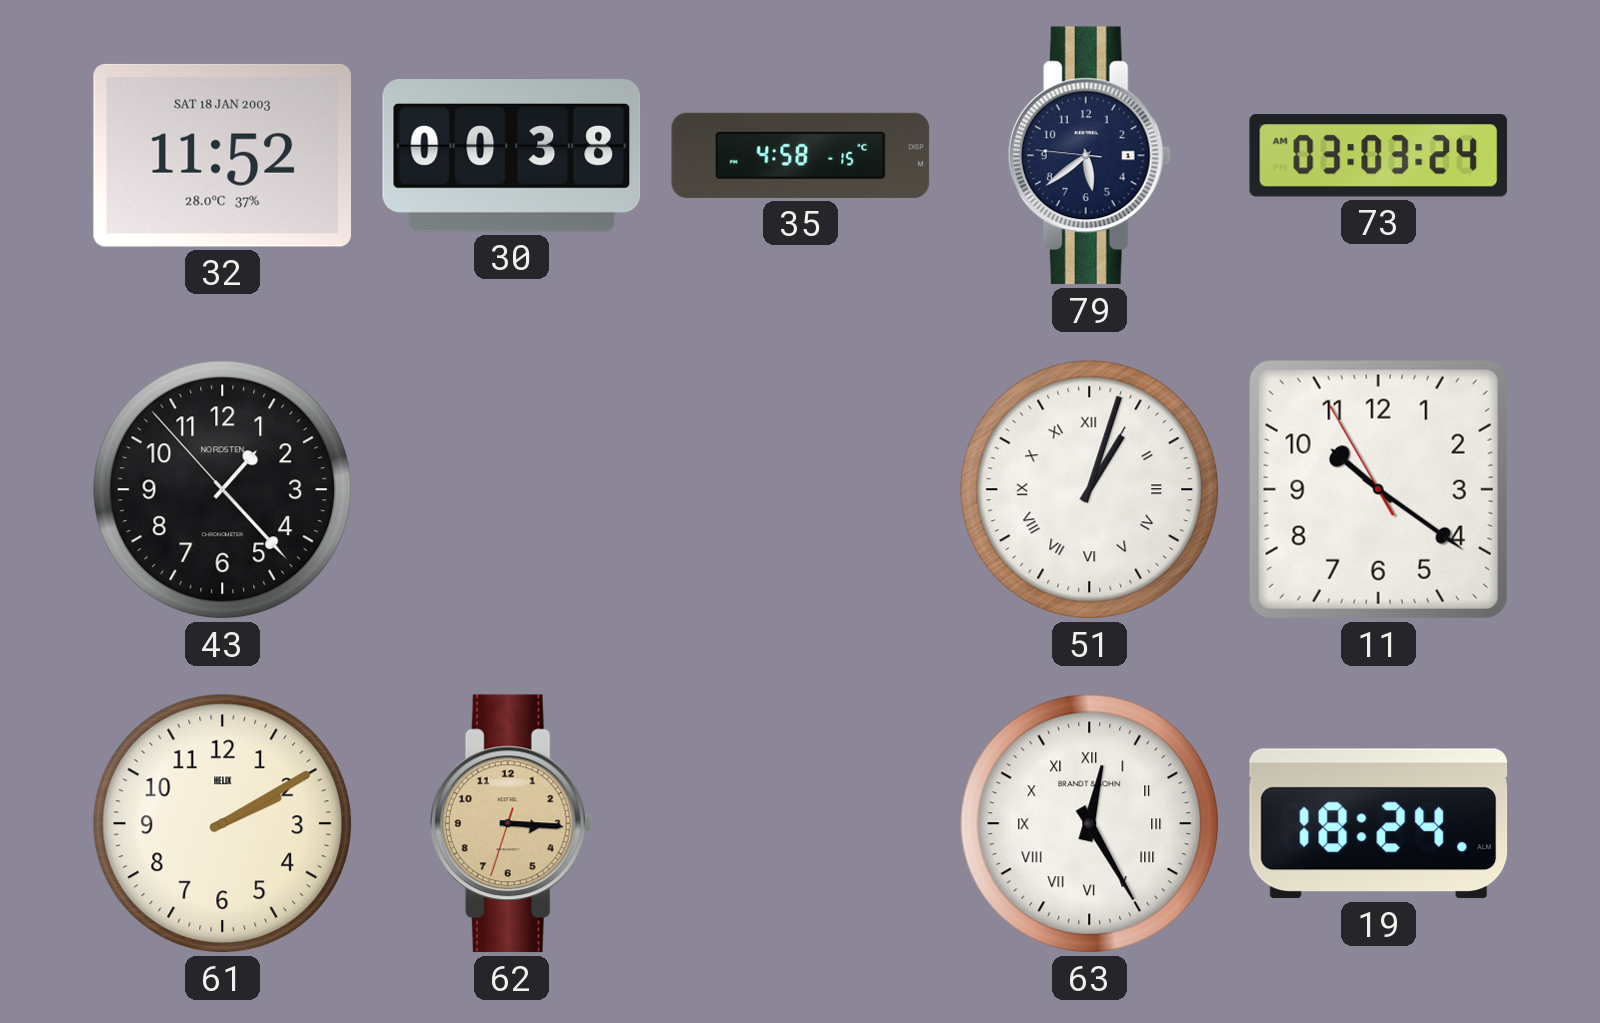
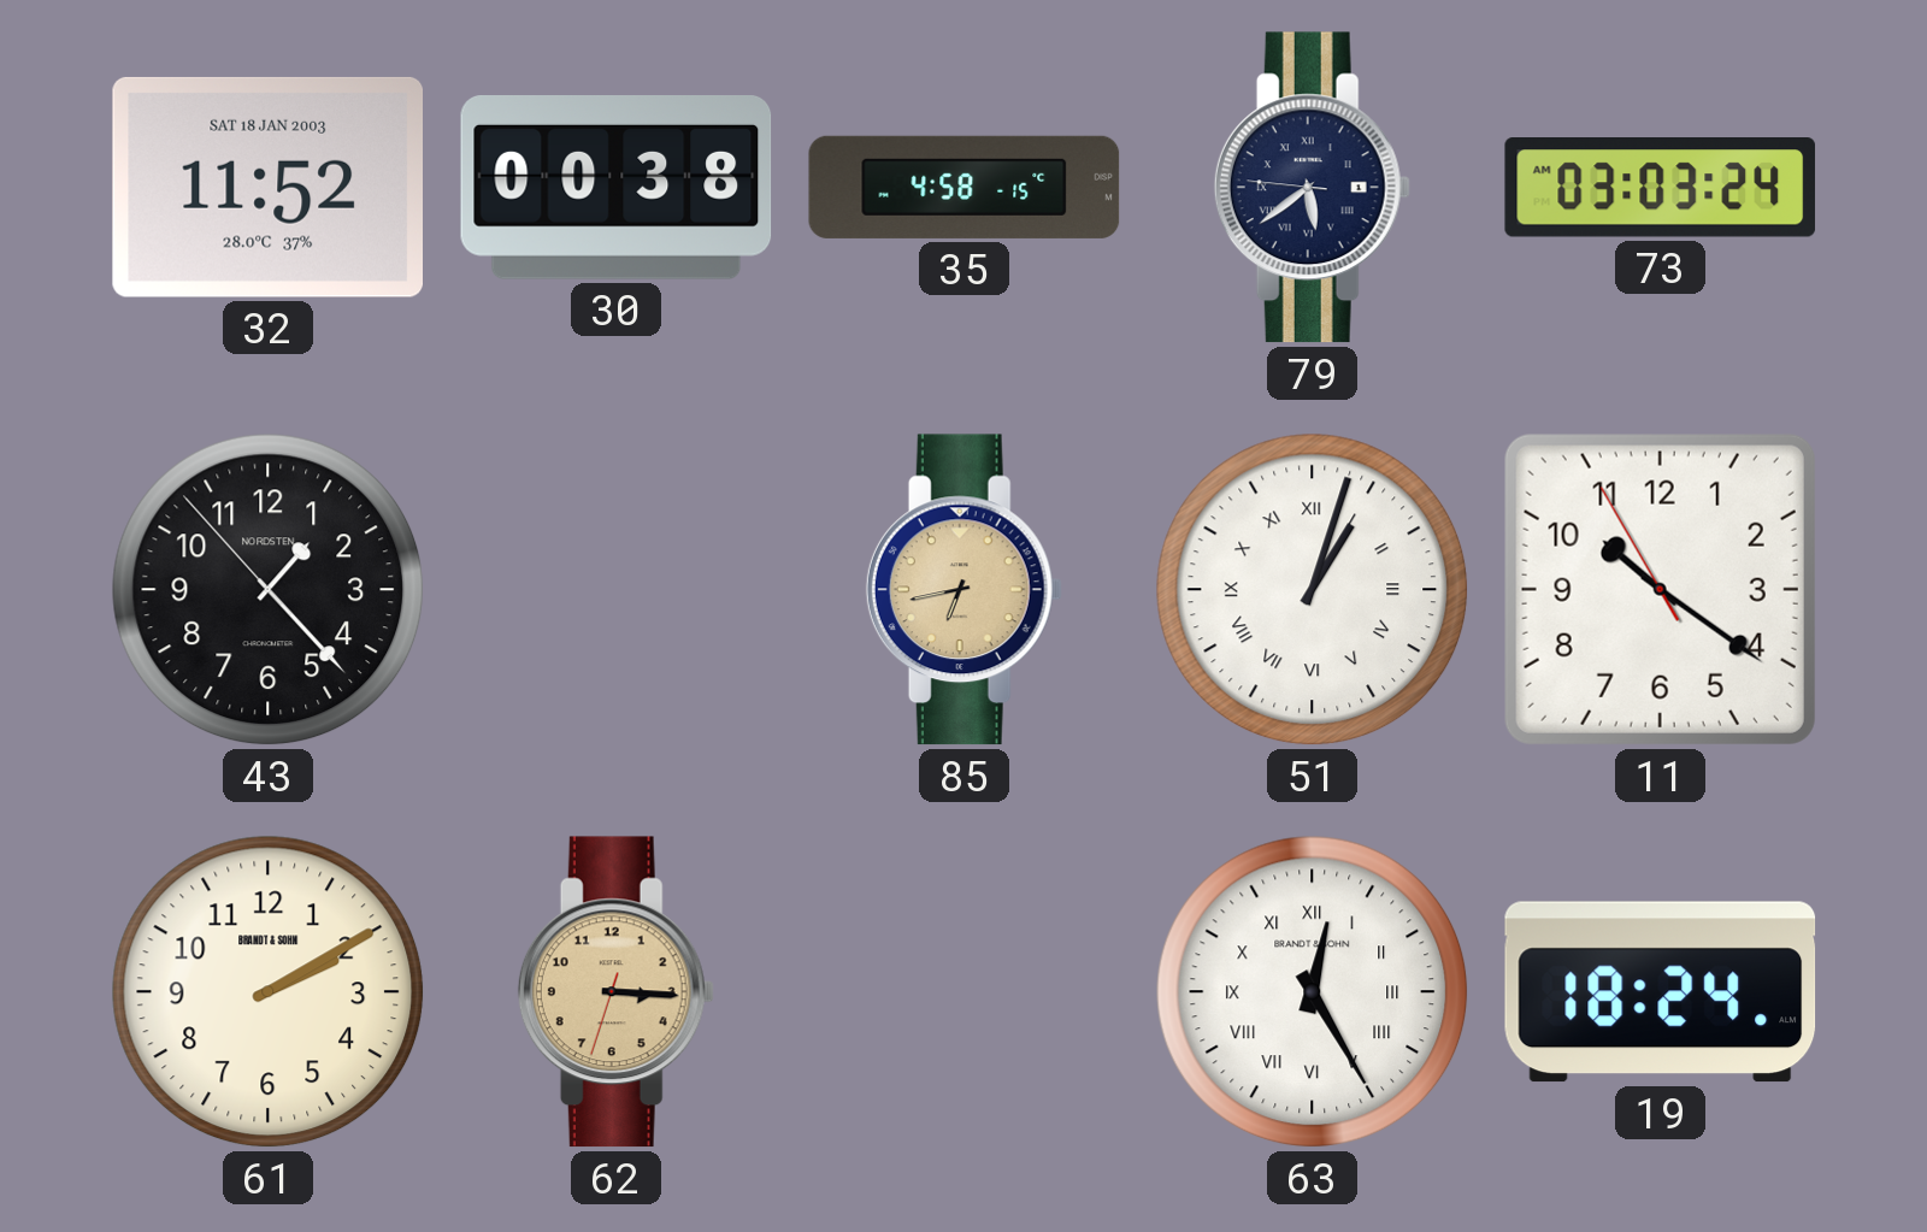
79 numerals: Arabic -> Roman (1312, 188)
85: none -> 6:43 (963, 590)
61 brand: HELIX -> BRANDT & SOHN (269, 992)
